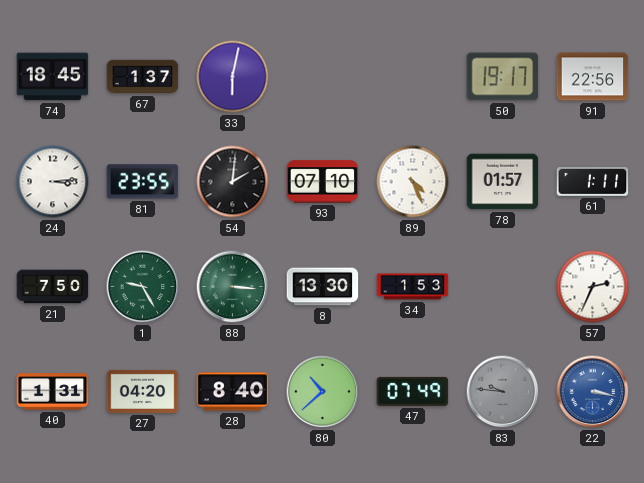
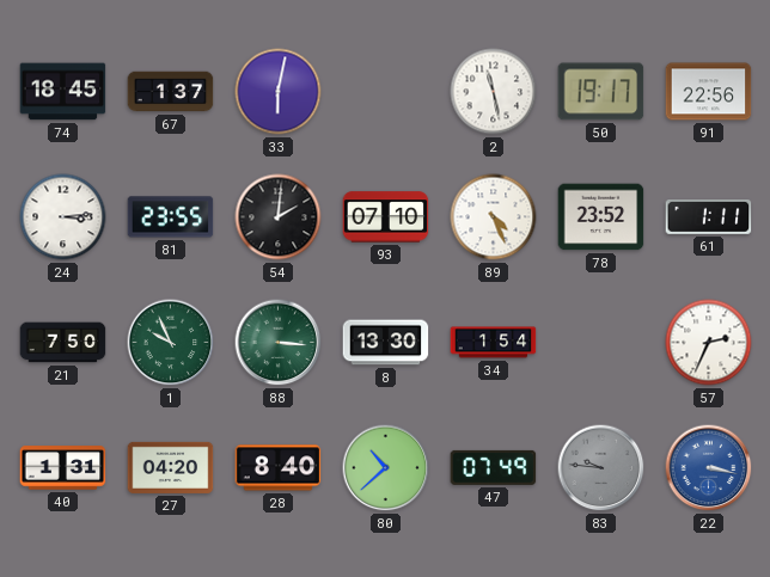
2: none -> 11:28 (494, 92)
78: 01:57 -> 23:52 (601, 217)
1: 9:25 -> 9:56 (171, 343)
34: 1:53 -> 1:54 (494, 343)
